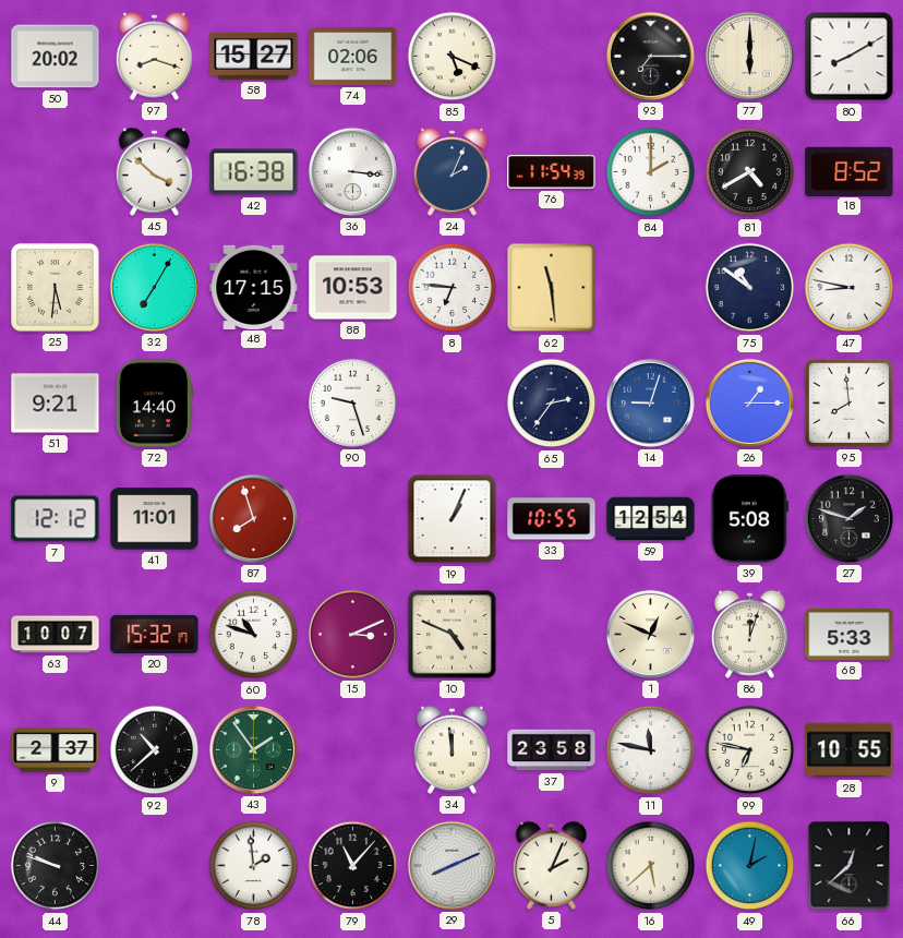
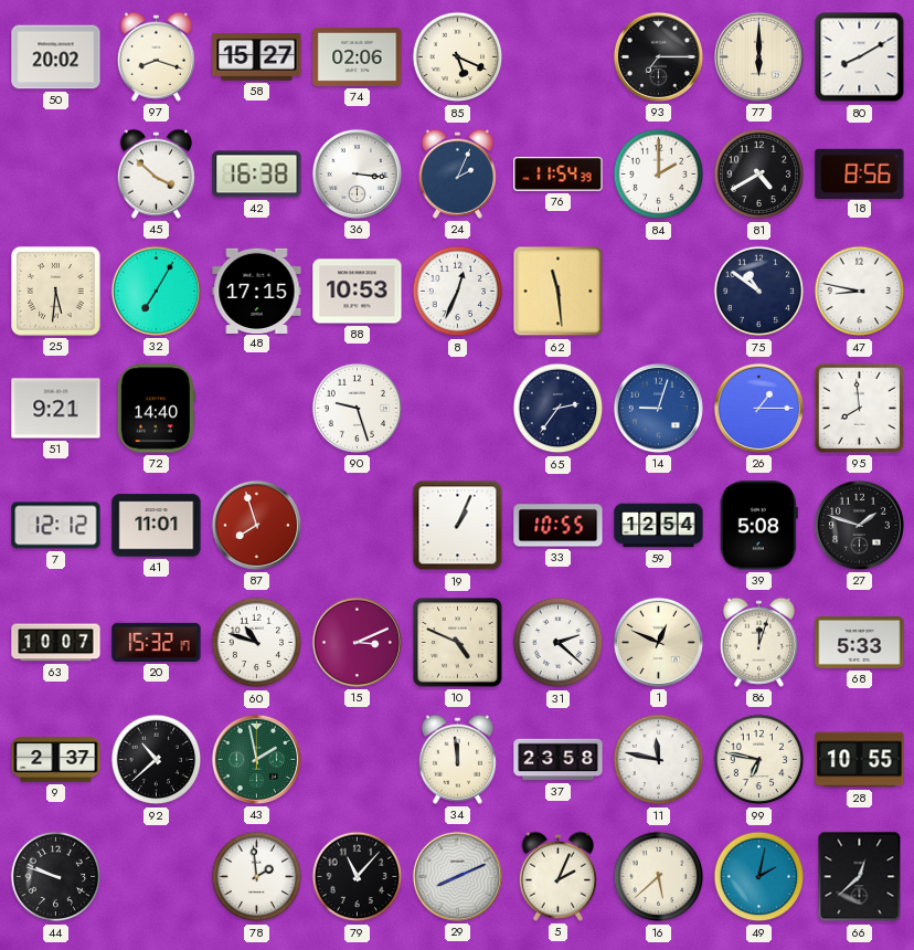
18: 8:52 -> 8:56 (860, 173)
8: 6:46 -> 12:34 (458, 292)
31: none -> 2:22 (559, 643)
43: 1:54 -> 1:58 (256, 759)
